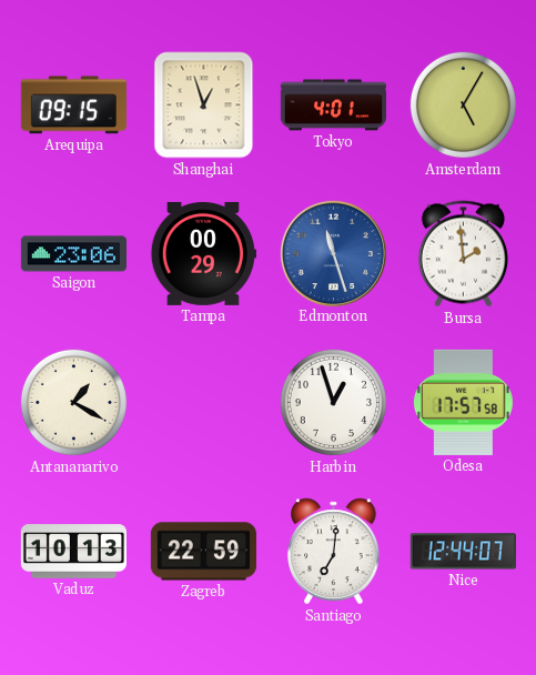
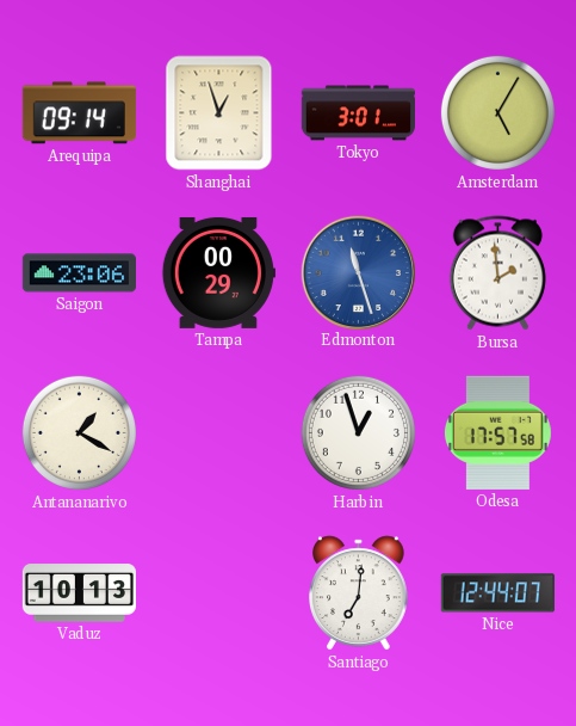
Arequipa: 09:15 -> 09:14 (79, 113)
Tokyo: 4:01 -> 3:01 (358, 113)
Zagreb: 22:59 -> none (203, 552)
